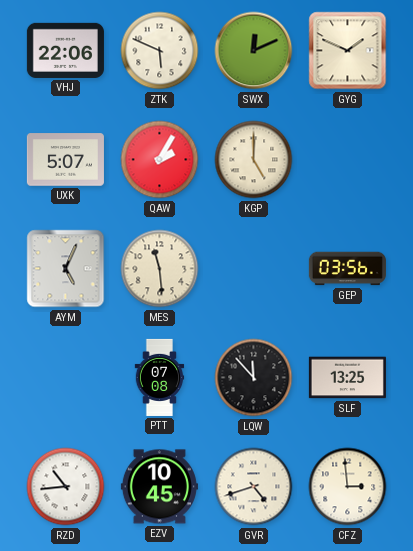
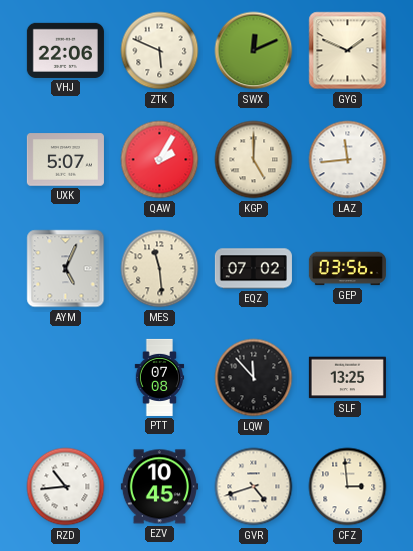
LAZ: none -> 11:44 (348, 160)
EQZ: none -> 07:02 (253, 269)
